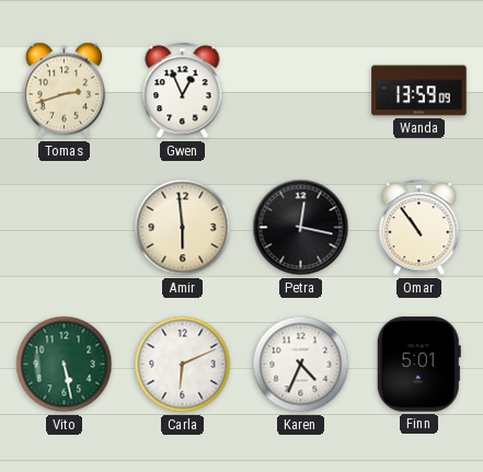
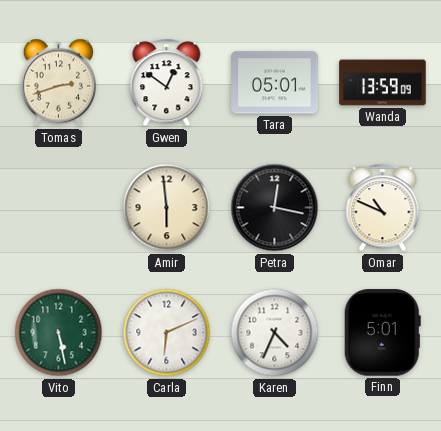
Gwen: 12:56 -> 12:51 (167, 83)
Tara: none -> 05:01 (275, 83)
Omar: 10:54 -> 10:49 (383, 208)
